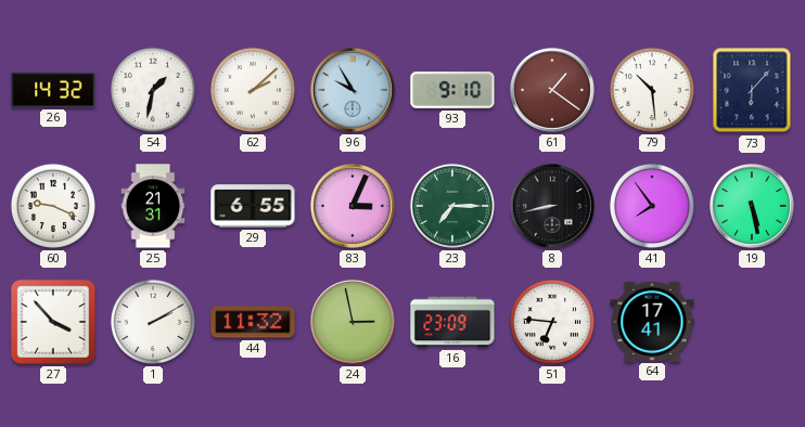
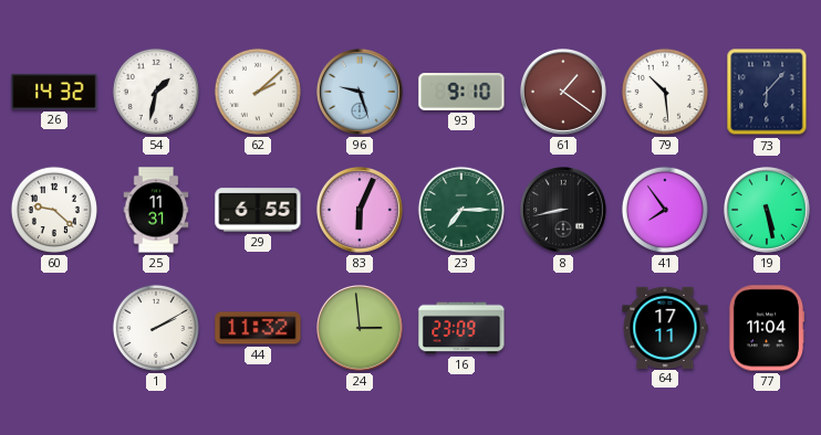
96: 9:55 -> 9:27 (361, 93)
60: 9:19 -> 9:22 (54, 210)
25: 21:31 -> 11:31 (156, 210)
83: 3:04 -> 6:04 (361, 211)
27: 3:53 -> none (53, 322)
24: 2:58 -> 2:59 (361, 329)
51: 6:46 -> none (552, 322)
64: 17:41 -> 17:11 (665, 327)
77: none -> 11:04 (767, 328)
